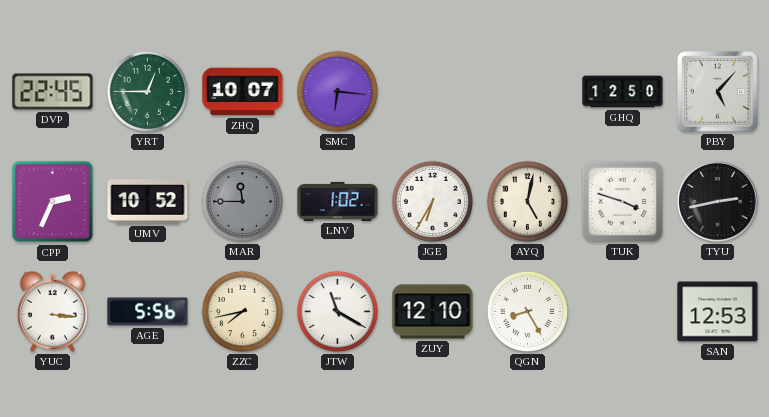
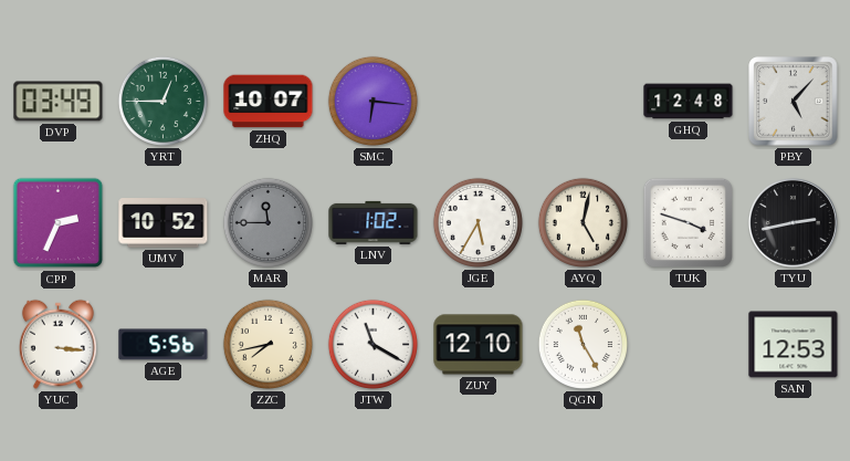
DVP: 22:45 -> 03:49 (59, 102)
GHQ: 12:50 -> 12:48 (689, 102)
JGE: 6:35 -> 5:35 (478, 222)
QGN: 8:25 -> 11:25 (583, 344)
